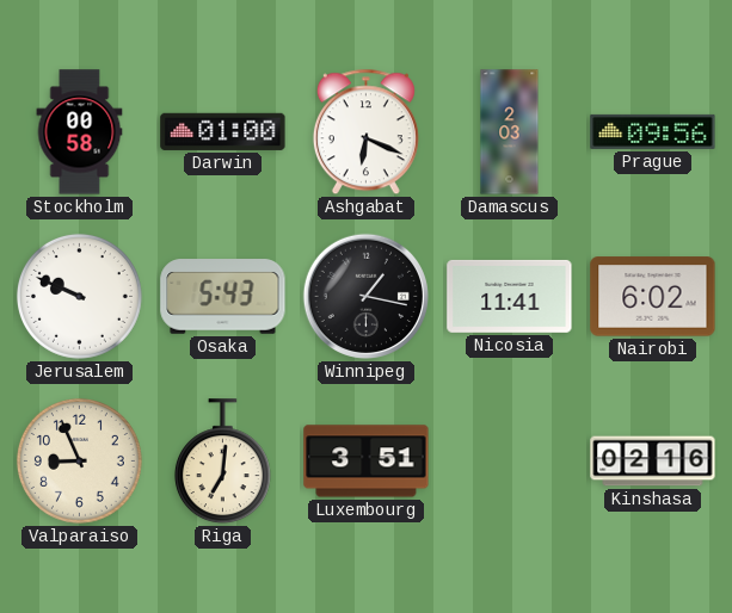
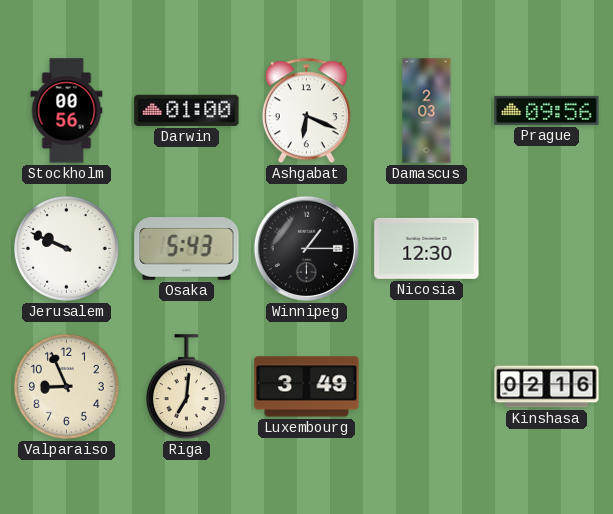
Stockholm: 00:58 -> 00:56 (67, 111)
Winnipeg: 1:17 -> 1:15 (306, 248)
Nicosia: 11:41 -> 12:30 (427, 248)
Nairobi: 6:02 -> none (653, 297)
Luxembourg: 3:51 -> 3:49 (307, 387)
